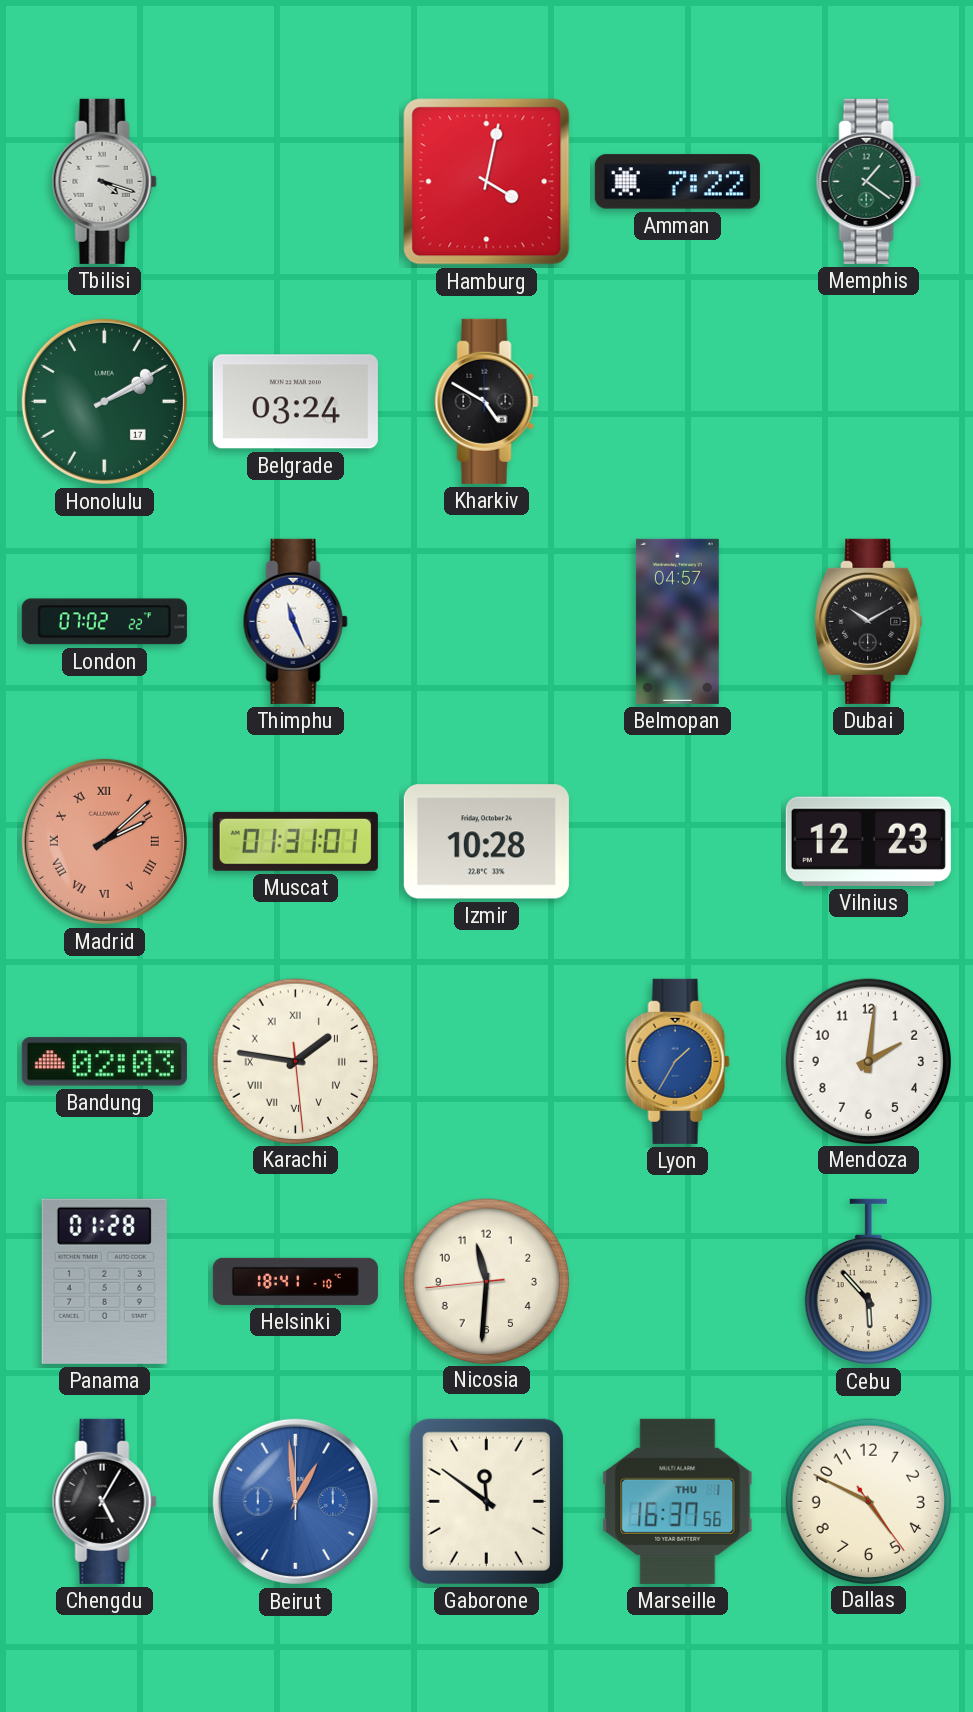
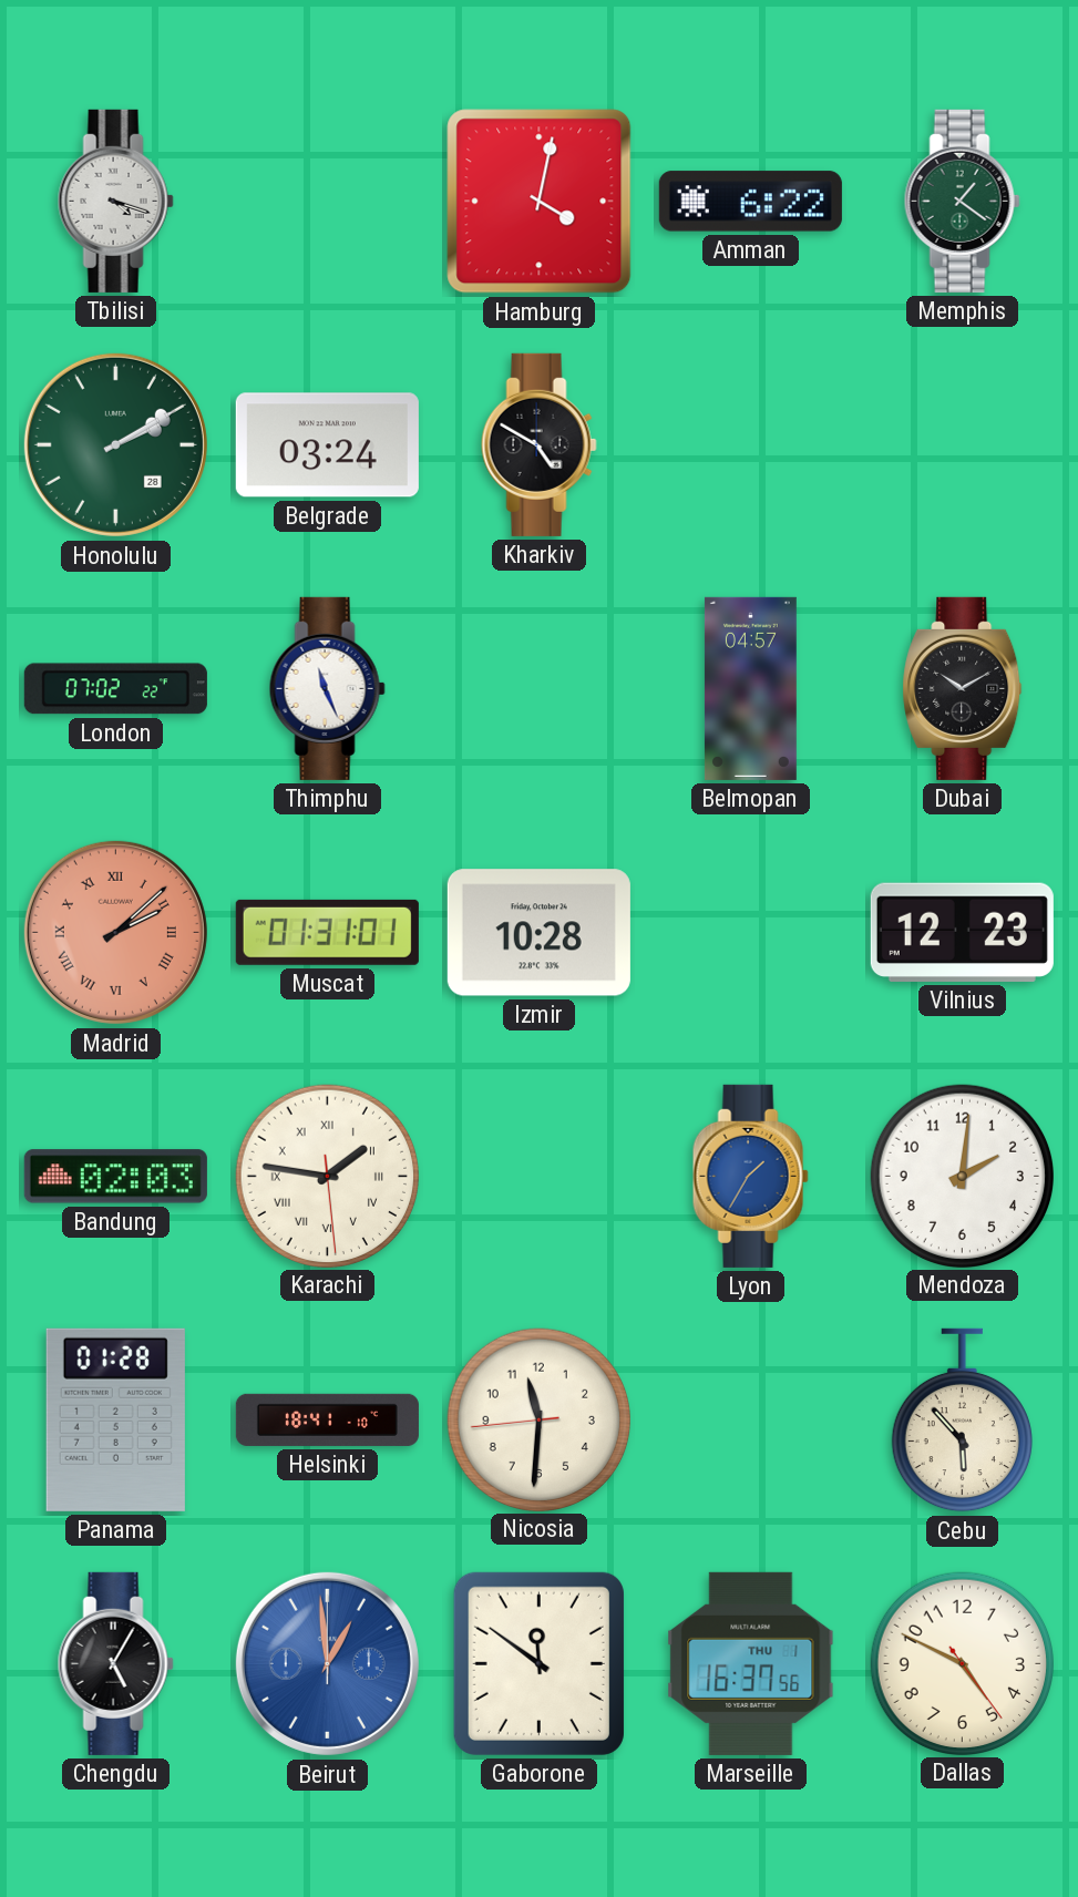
Amman: 7:22 -> 6:22 (750, 202)
Honolulu date: 17 -> 28 (115, 444)
